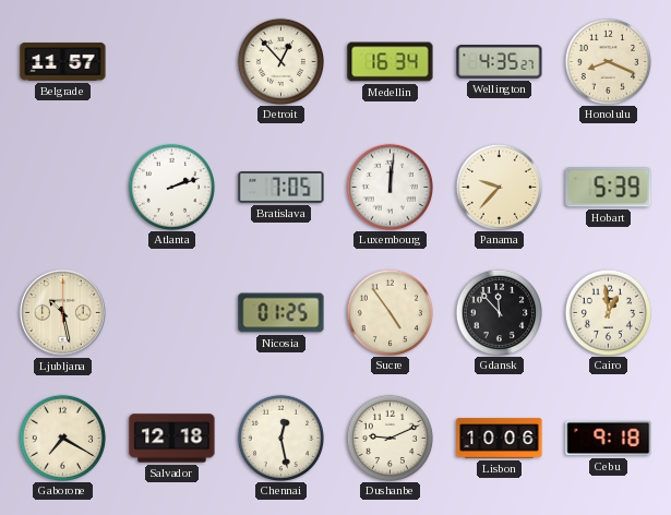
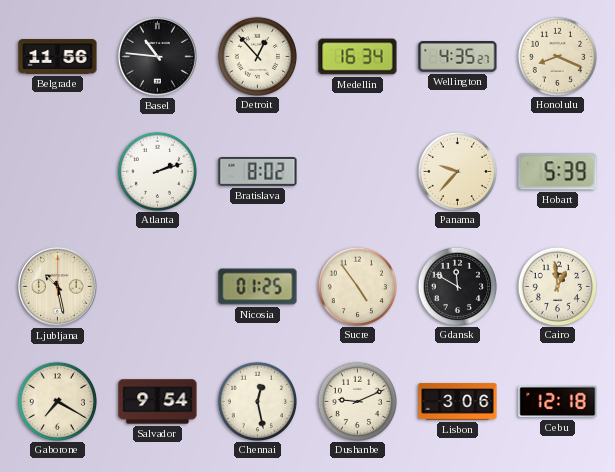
Belgrade: 11:57 -> 11:56 (58, 57)
Basel: none -> 10:46 (157, 56)
Bratislava: 7:05 -> 8:02 (258, 172)
Luxembourg: 12:01 -> none (390, 187)
Gdansk: 11:53 -> 11:50 (457, 286)
Salvador: 12:18 -> 9:54 (158, 402)
Lisbon: 10:06 -> 3:06 (458, 402)
Cebu: 9:18 -> 12:18 (558, 402)
